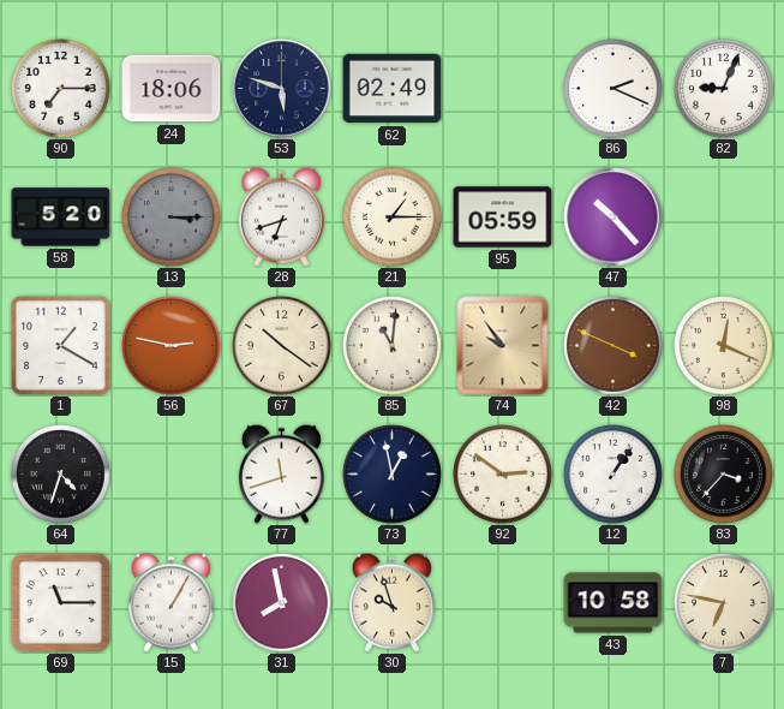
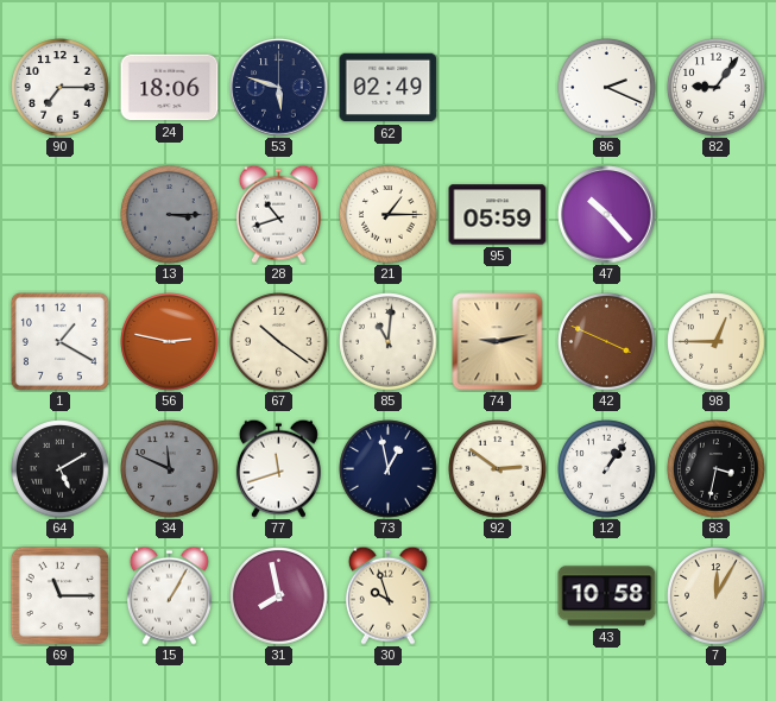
82: 9:04 -> 9:06 (717, 88)
58: 5:20 -> none (61, 218)
28: 6:42 -> 10:42 (278, 214)
74: 9:54 -> 9:13 (498, 342)
98: 12:19 -> 12:45 (717, 342)
64: 4:33 -> 5:10 (61, 469)
34: none -> 11:49 (170, 469)
83: 3:37 -> 3:32 (717, 469)
7: 6:47 -> 12:05 (717, 596)
